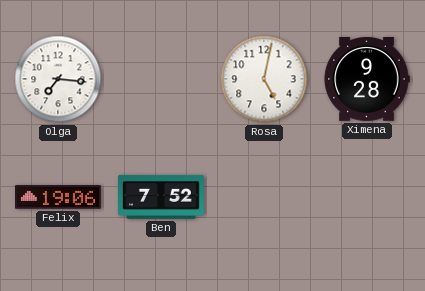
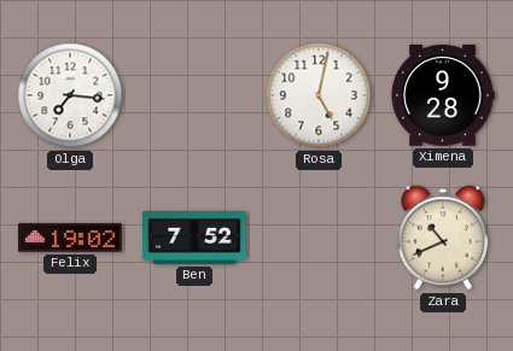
Felix: 19:06 -> 19:02 (71, 238)
Zara: none -> 10:41 (442, 238)
